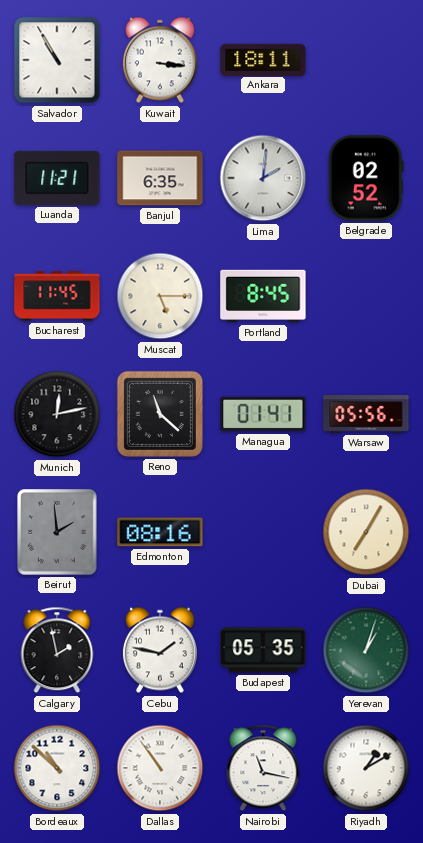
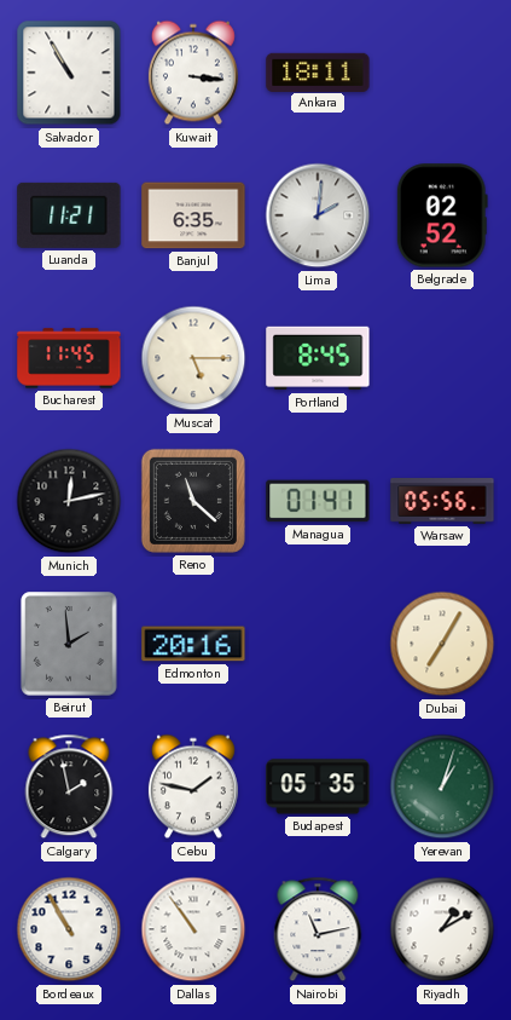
Edmonton: 08:16 -> 20:16 (193, 644)
Bordeaux: 10:52 -> 10:55 (69, 929)
Nairobi: 11:17 -> 11:13 (318, 929)
